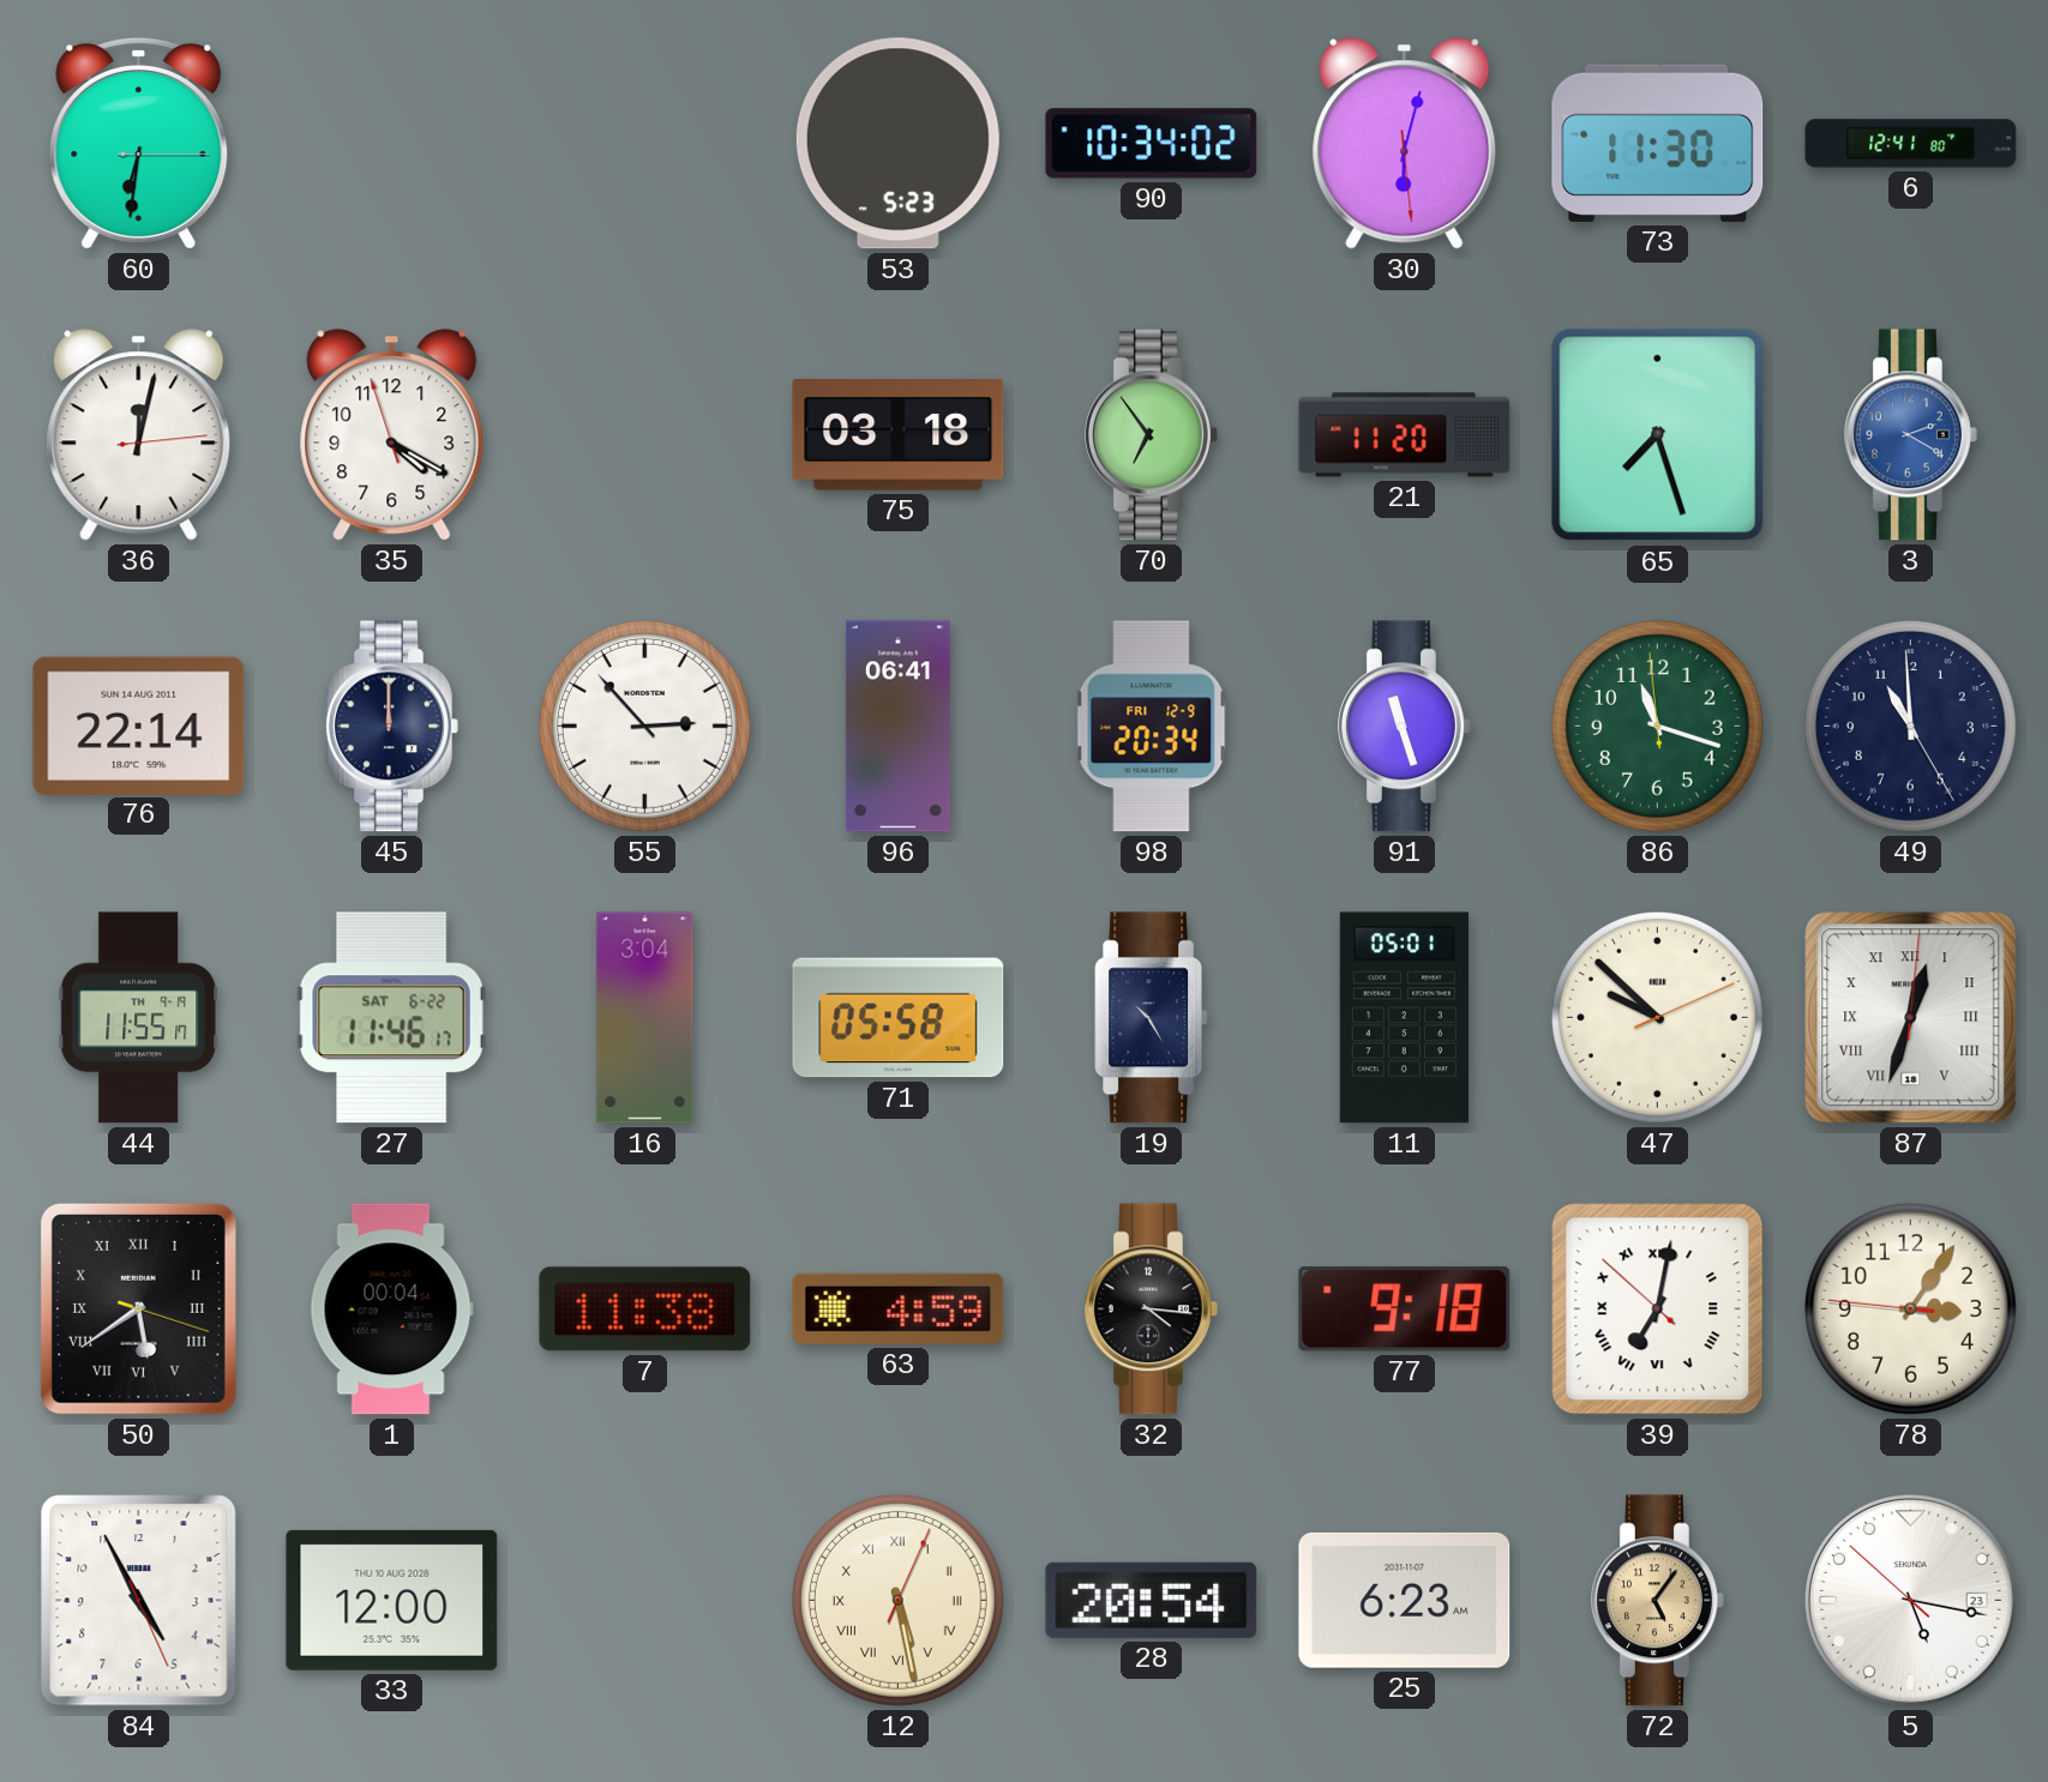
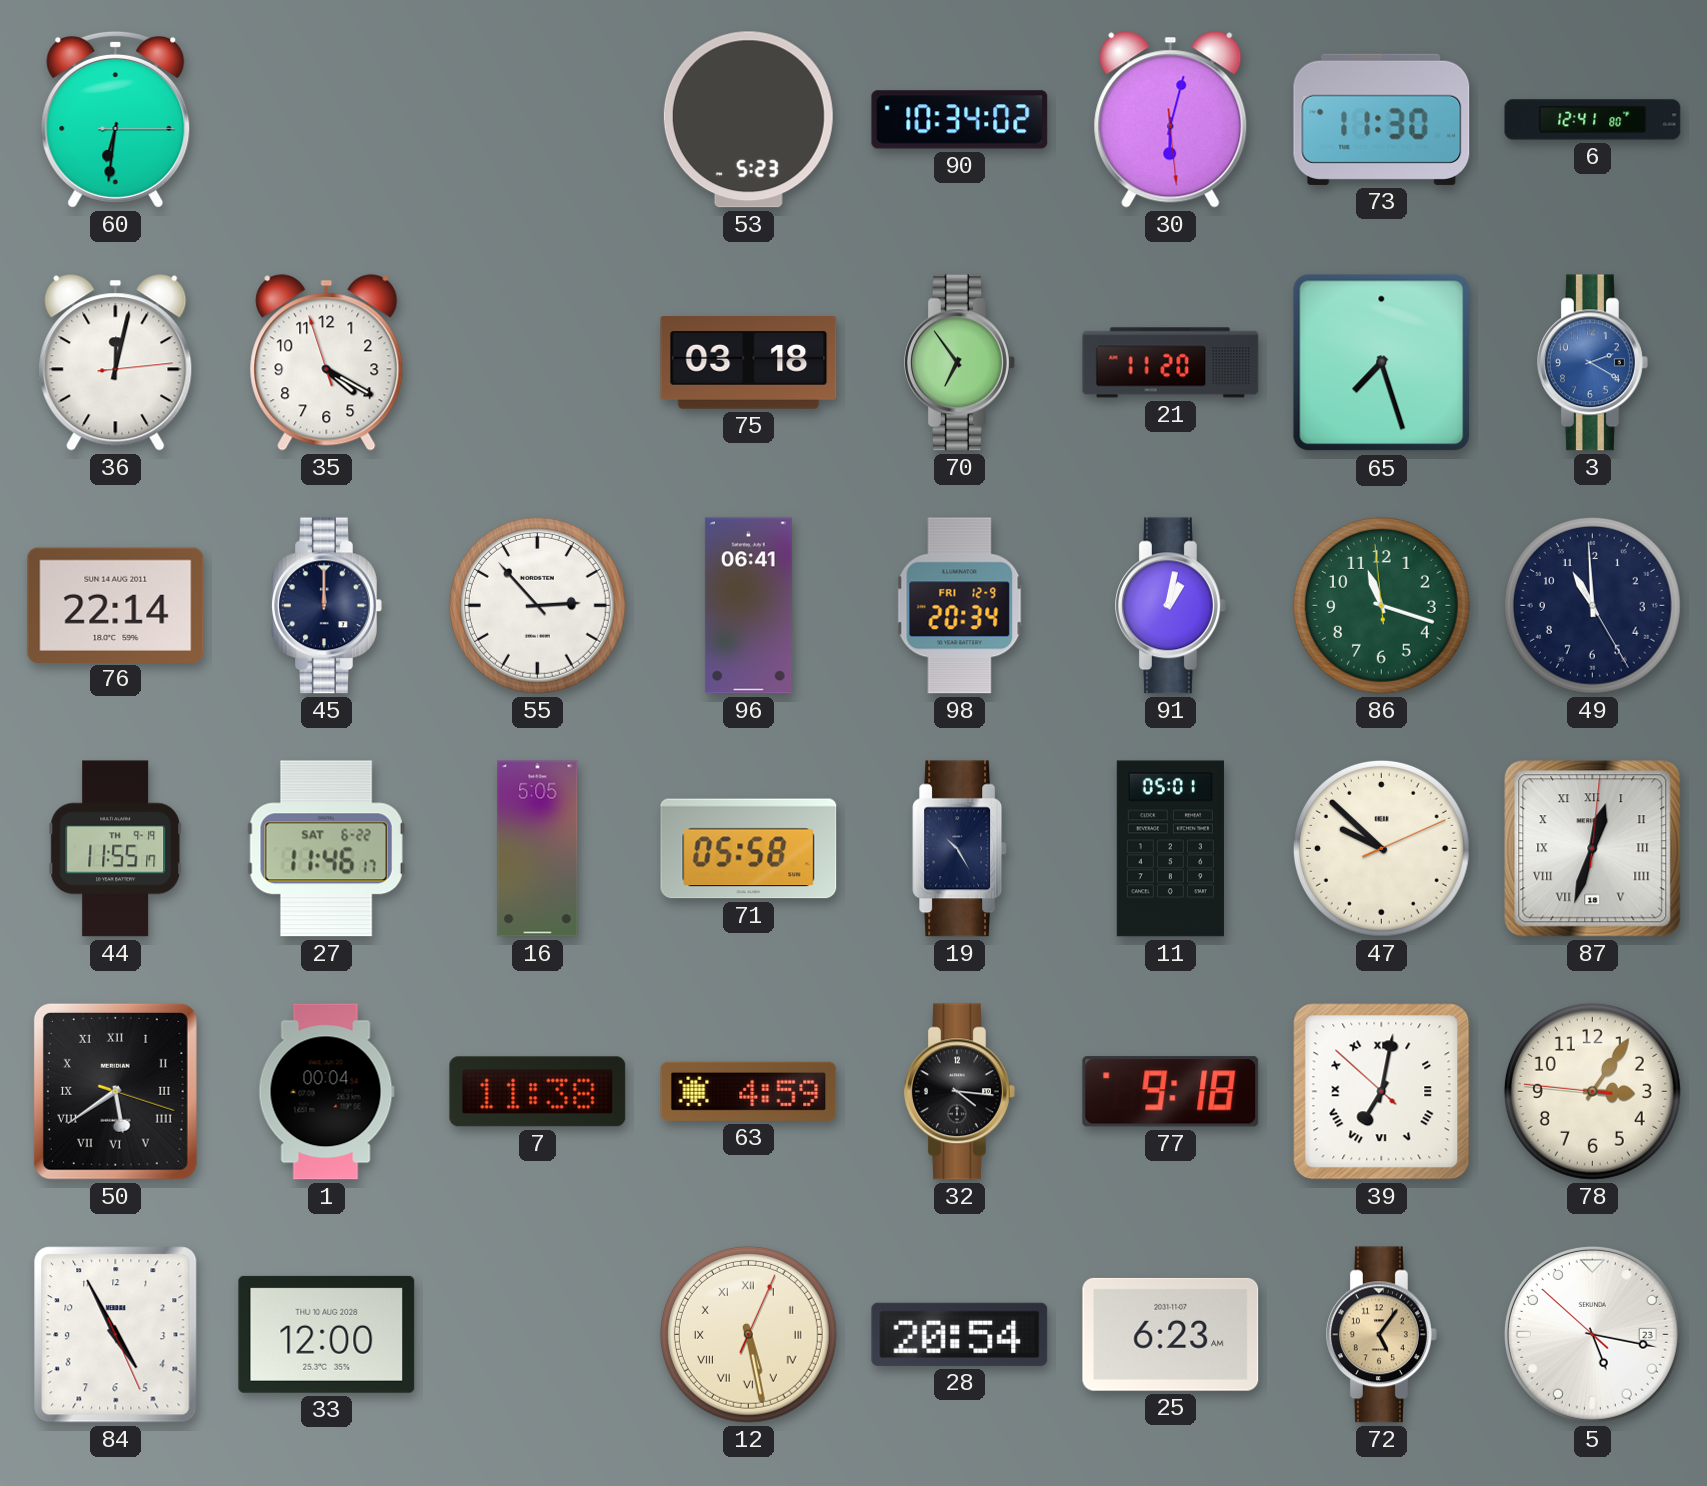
91: 11:27 -> 1:02 (1171, 606)
16: 3:04 -> 5:05 (538, 849)
